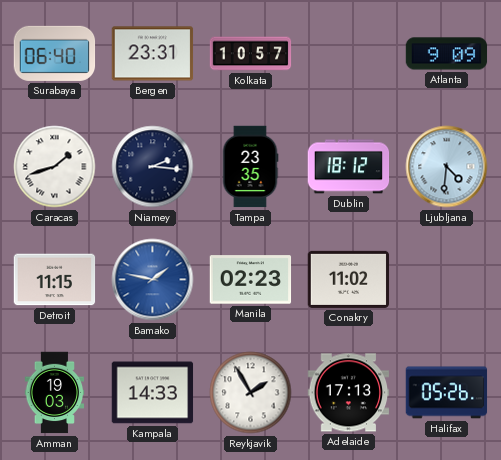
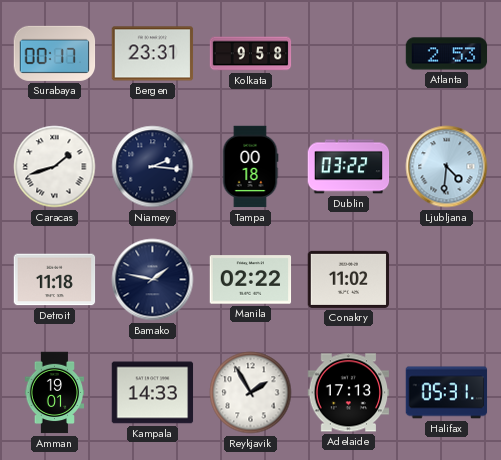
Surabaya: 06:40 -> 00:17 (55, 53)
Kolkata: 10:57 -> 9:58 (251, 54)
Atlanta: 9:09 -> 2:53 (447, 54)
Tampa: 23:35 -> 00:18 (250, 167)
Dublin: 18:12 -> 03:22 (349, 167)
Detroit: 11:15 -> 11:18 (55, 280)
Bamako dial: blue -> navy (153, 280)
Manila: 02:23 -> 02:22 (251, 280)
Amman: 19:03 -> 19:01 (55, 393)
Halifax: 05:26 -> 05:31 (447, 393)
